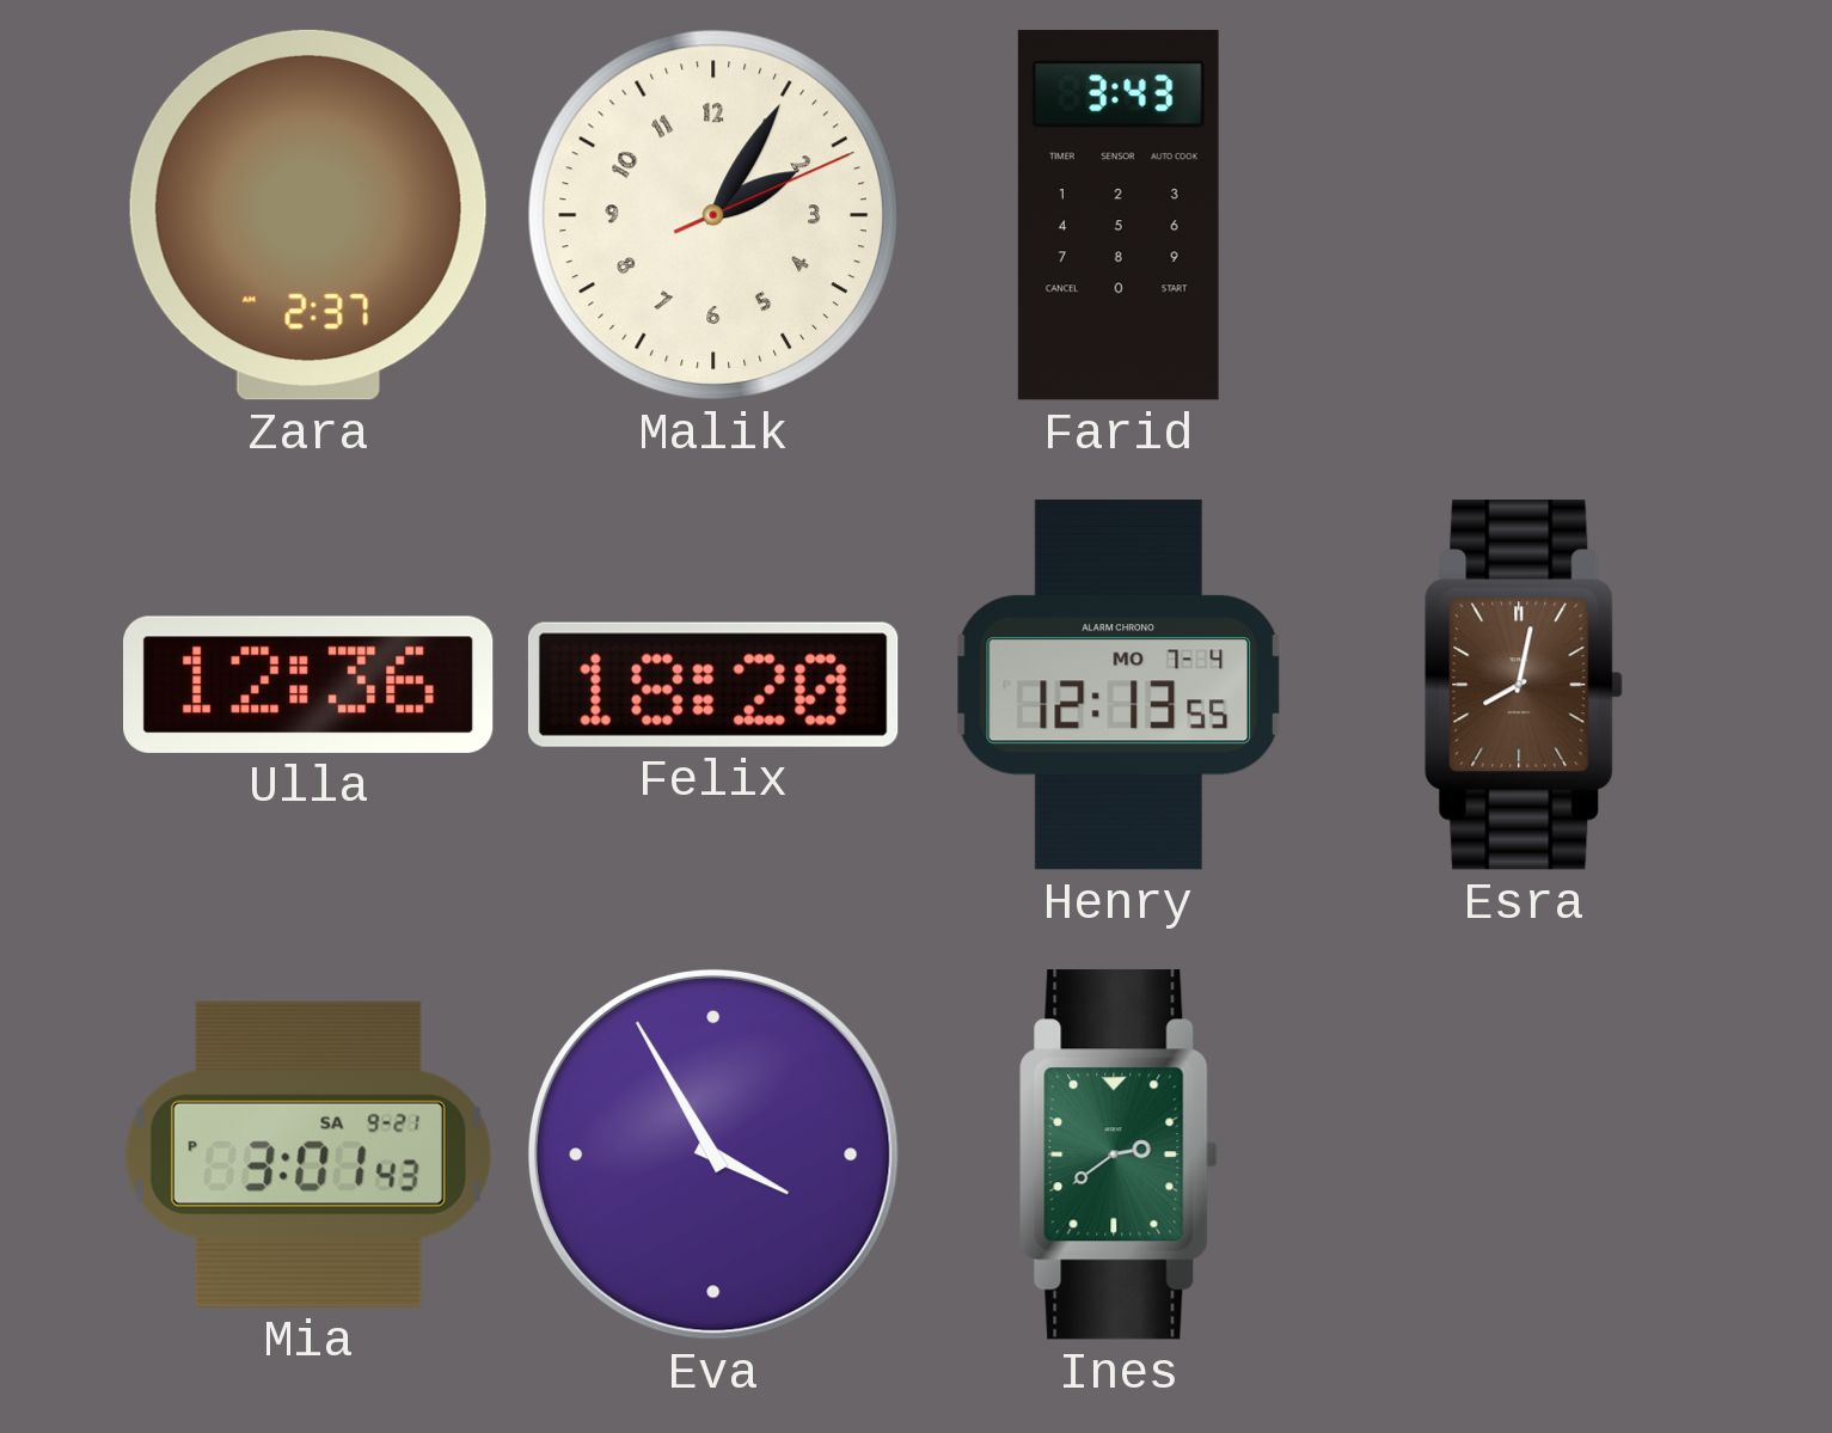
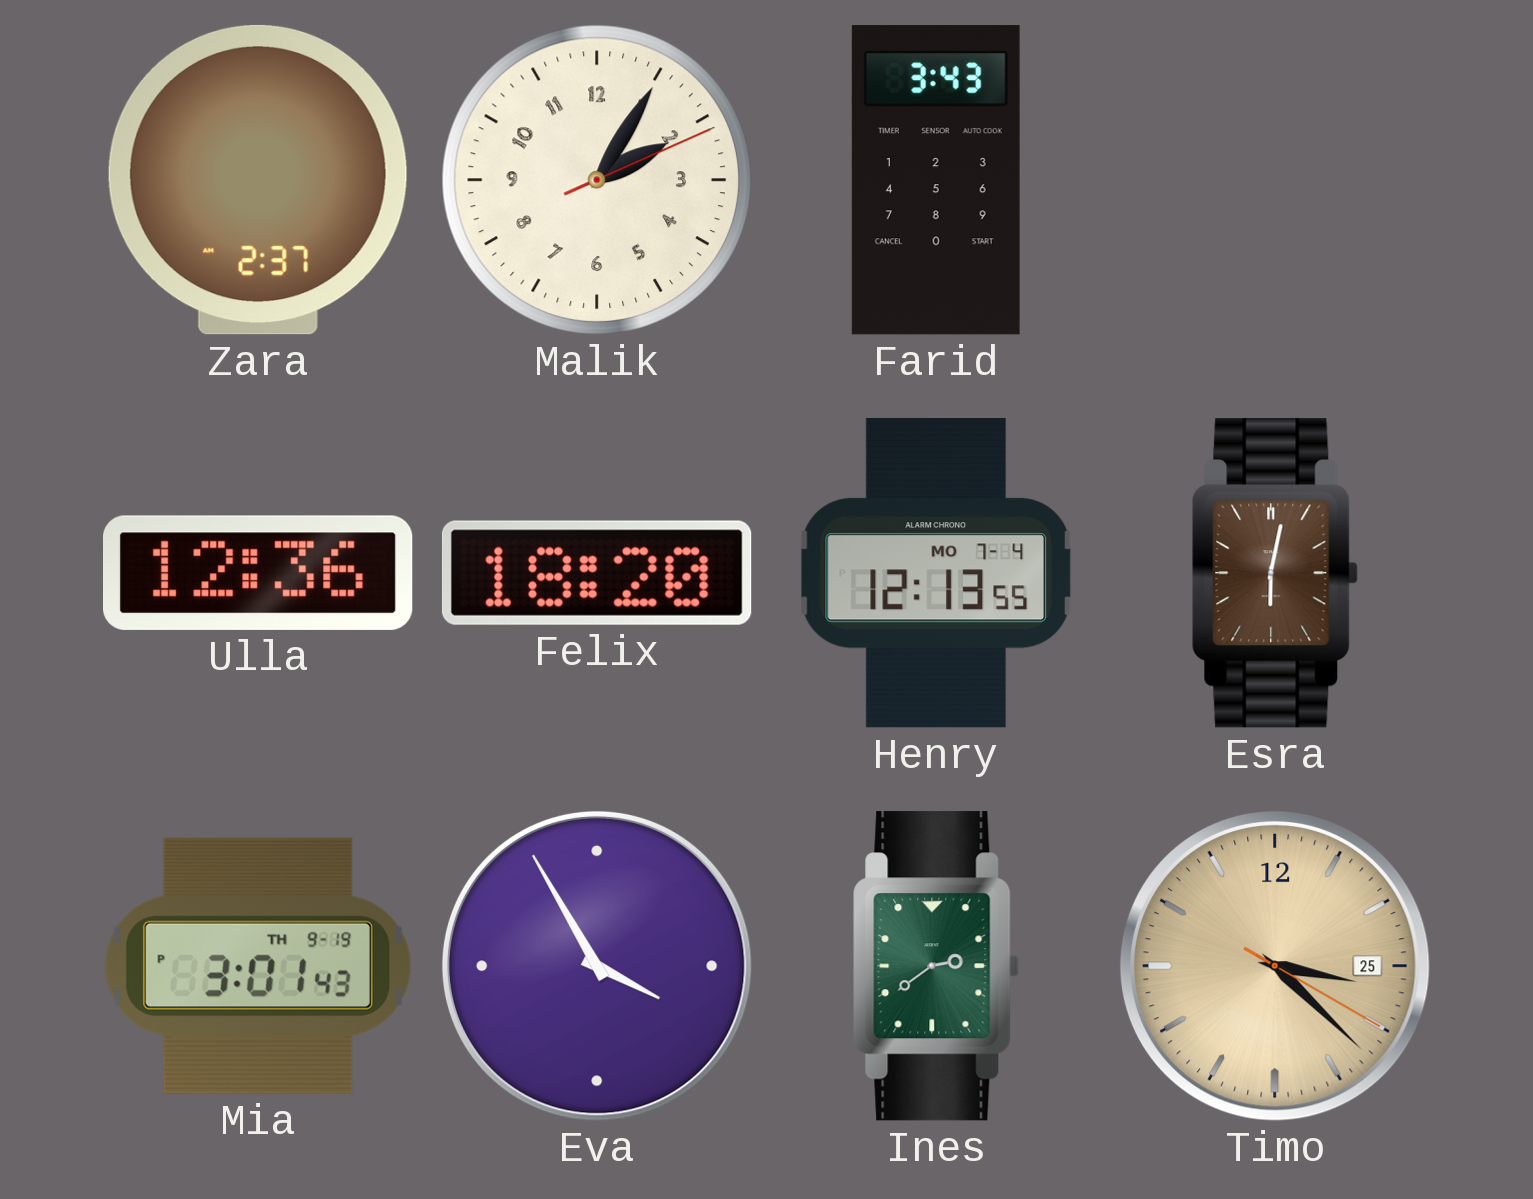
Esra: 8:02 -> 6:02 (1275, 573)
Mia date: SA 9-21 -> TH 9-19 (258, 966)
Timo: none -> 3:22 (1275, 966)
